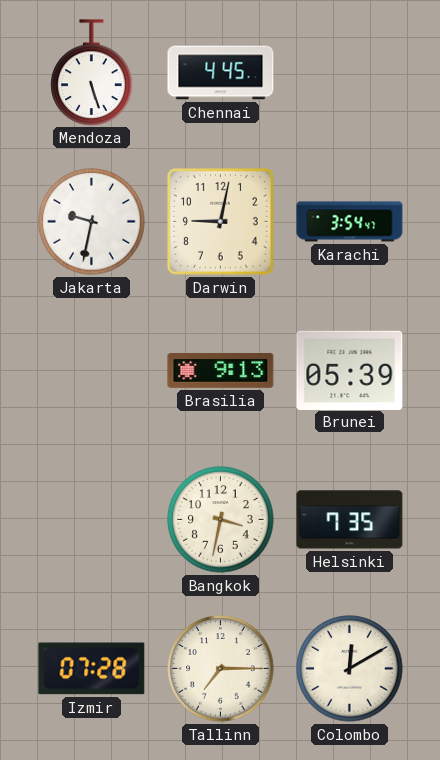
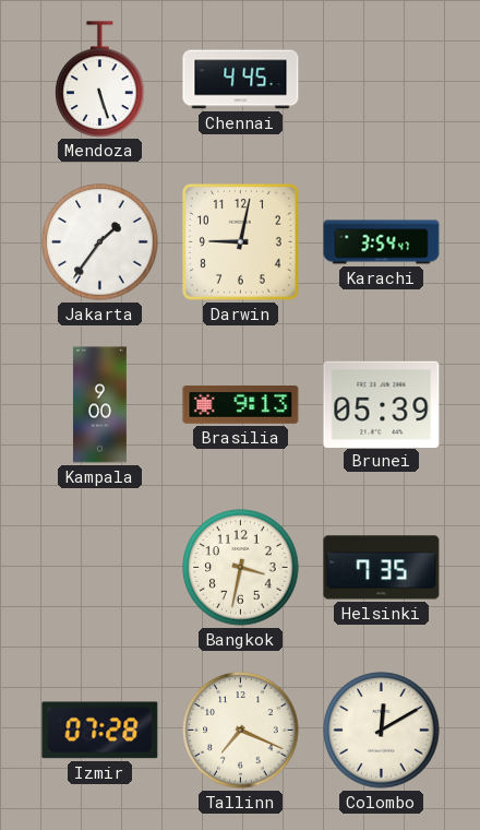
Jakarta: 9:32 -> 1:36 (100, 242)
Kampala: none -> 9:00 (99, 405)
Tallinn: 7:15 -> 7:19 (241, 731)
